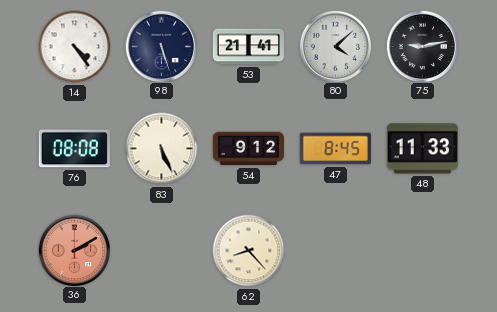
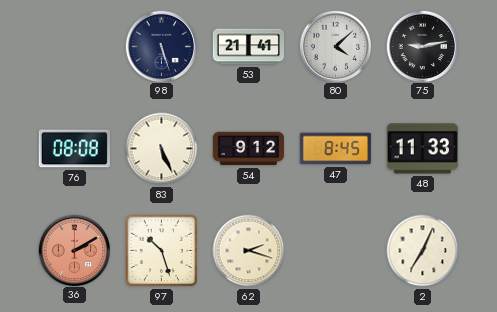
14: 4:24 -> none (75, 47)
97: none -> 10:27 (162, 251)
62: 8:23 -> 2:18 (249, 251)
2: none -> 7:04 (423, 251)
